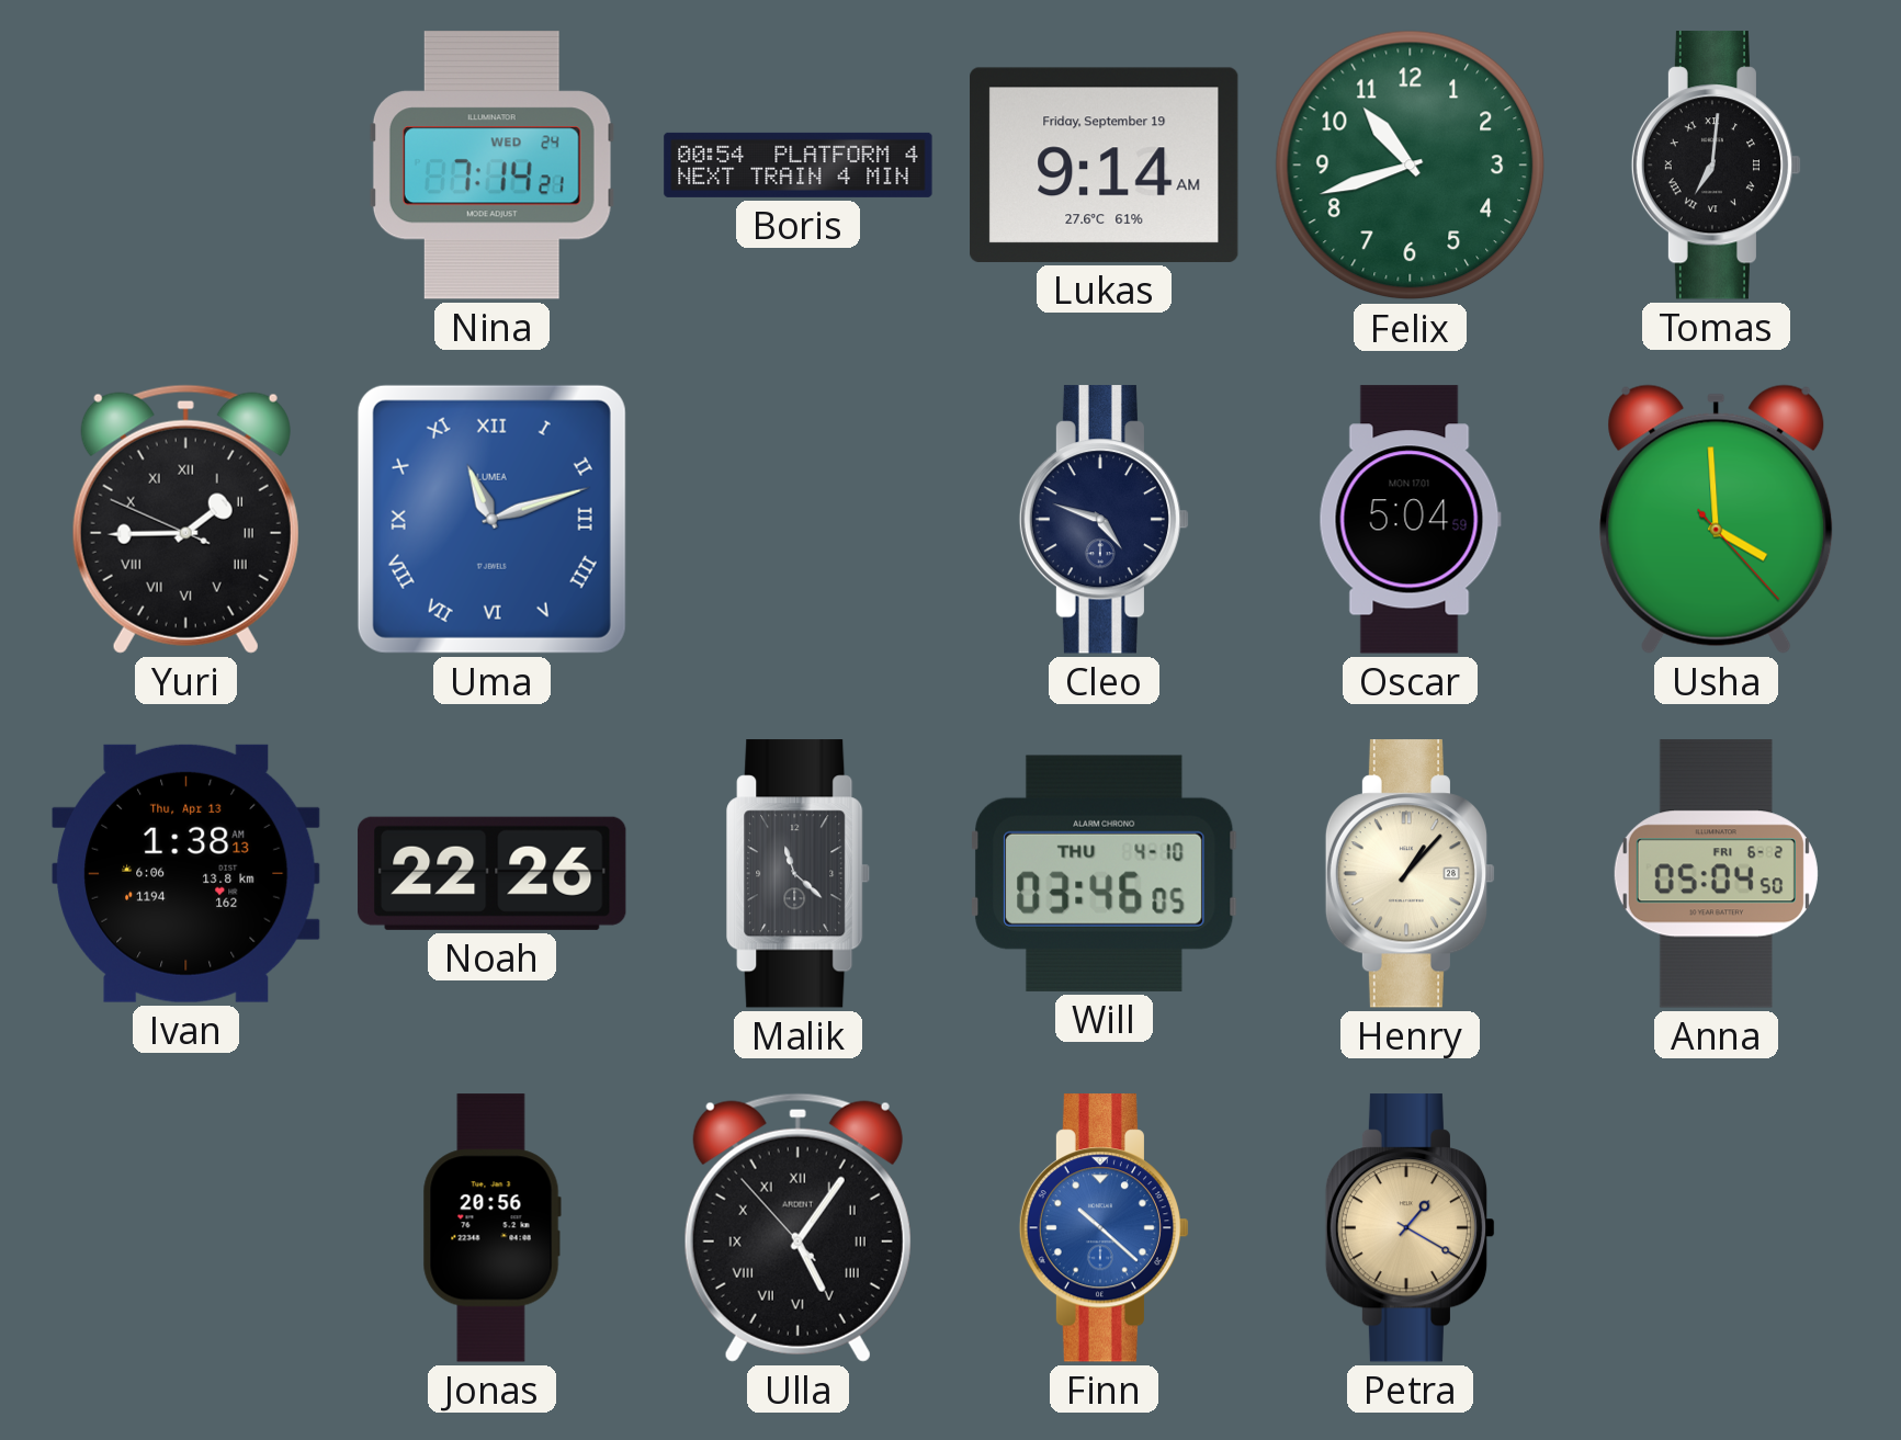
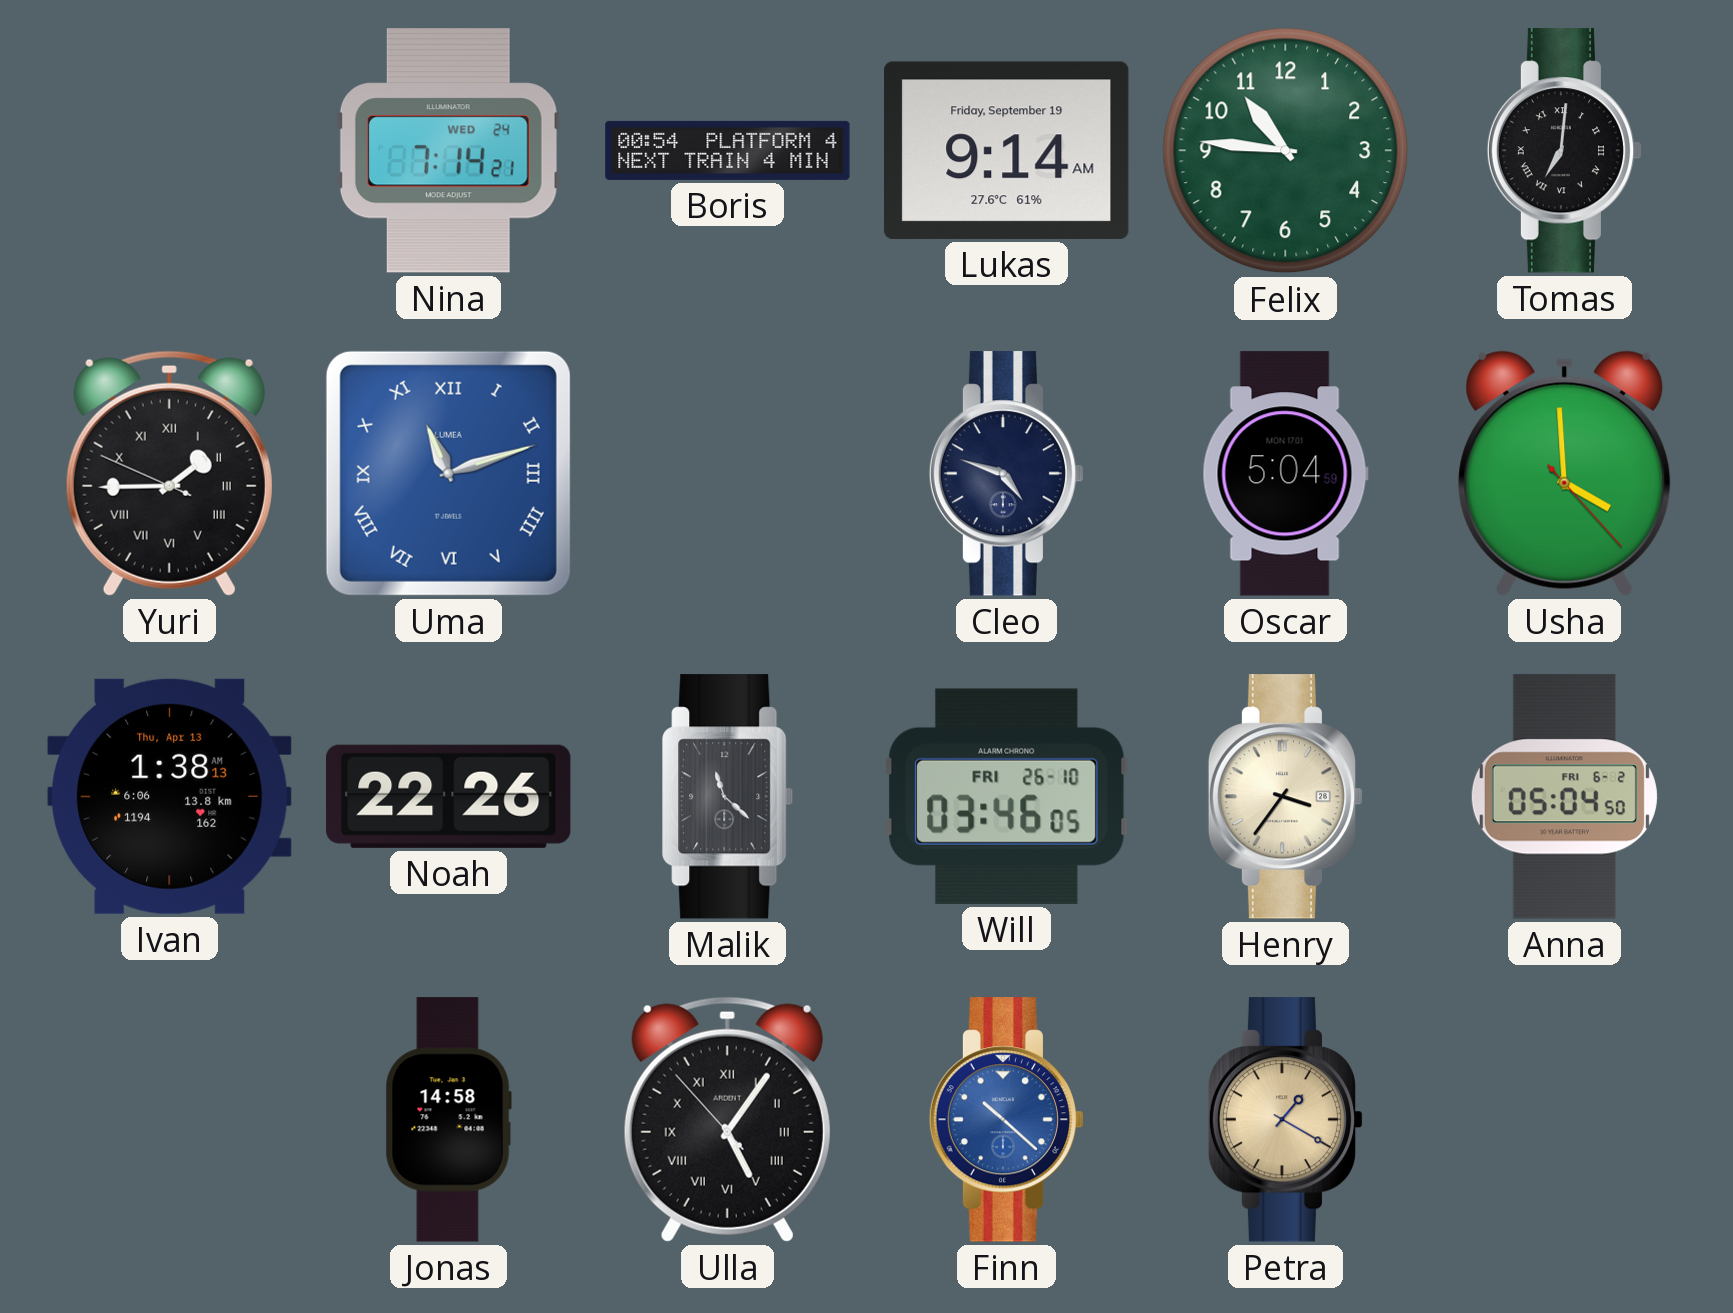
Felix: 10:42 -> 10:46 (1286, 151)
Will date: THU 4-10 -> FRI 26-10 (1007, 796)
Henry: 1:07 -> 3:36 (1286, 797)
Jonas: 20:56 -> 14:58 (448, 1120)
